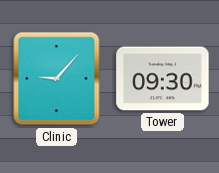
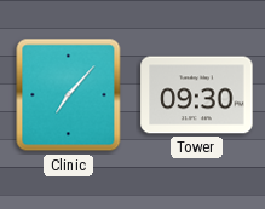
Clinic: 9:07 -> 7:07 (69, 95)
